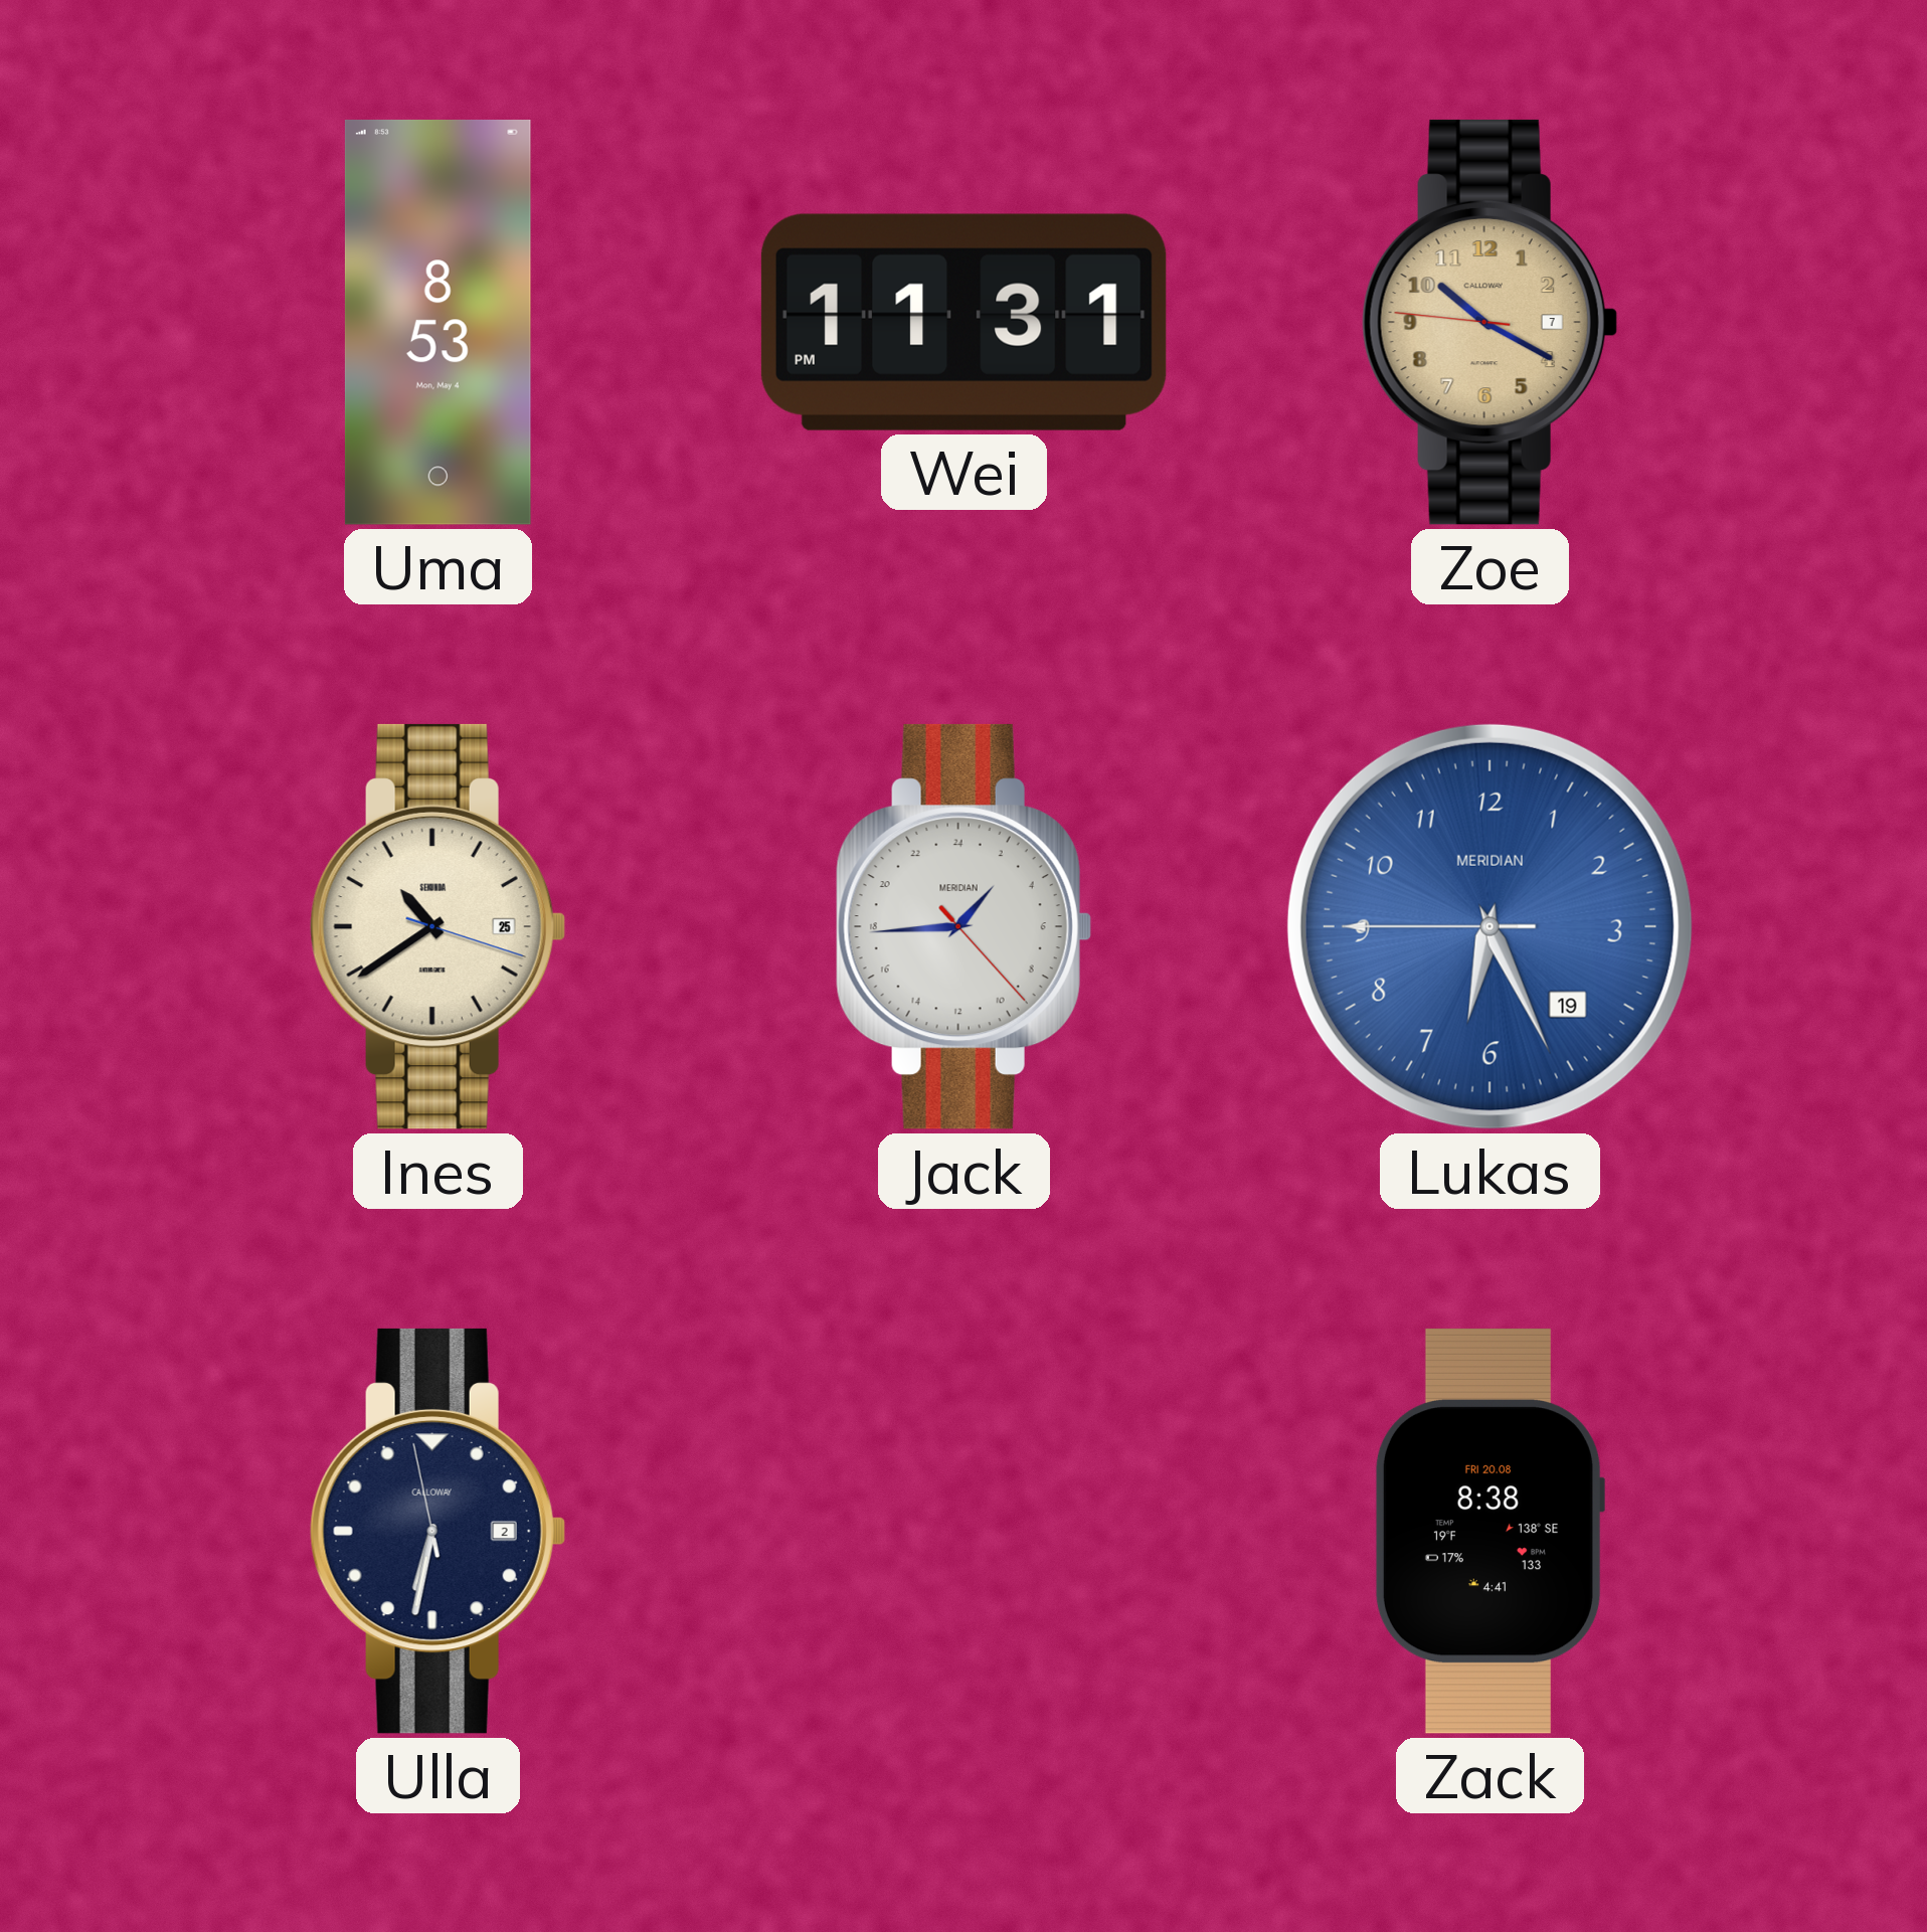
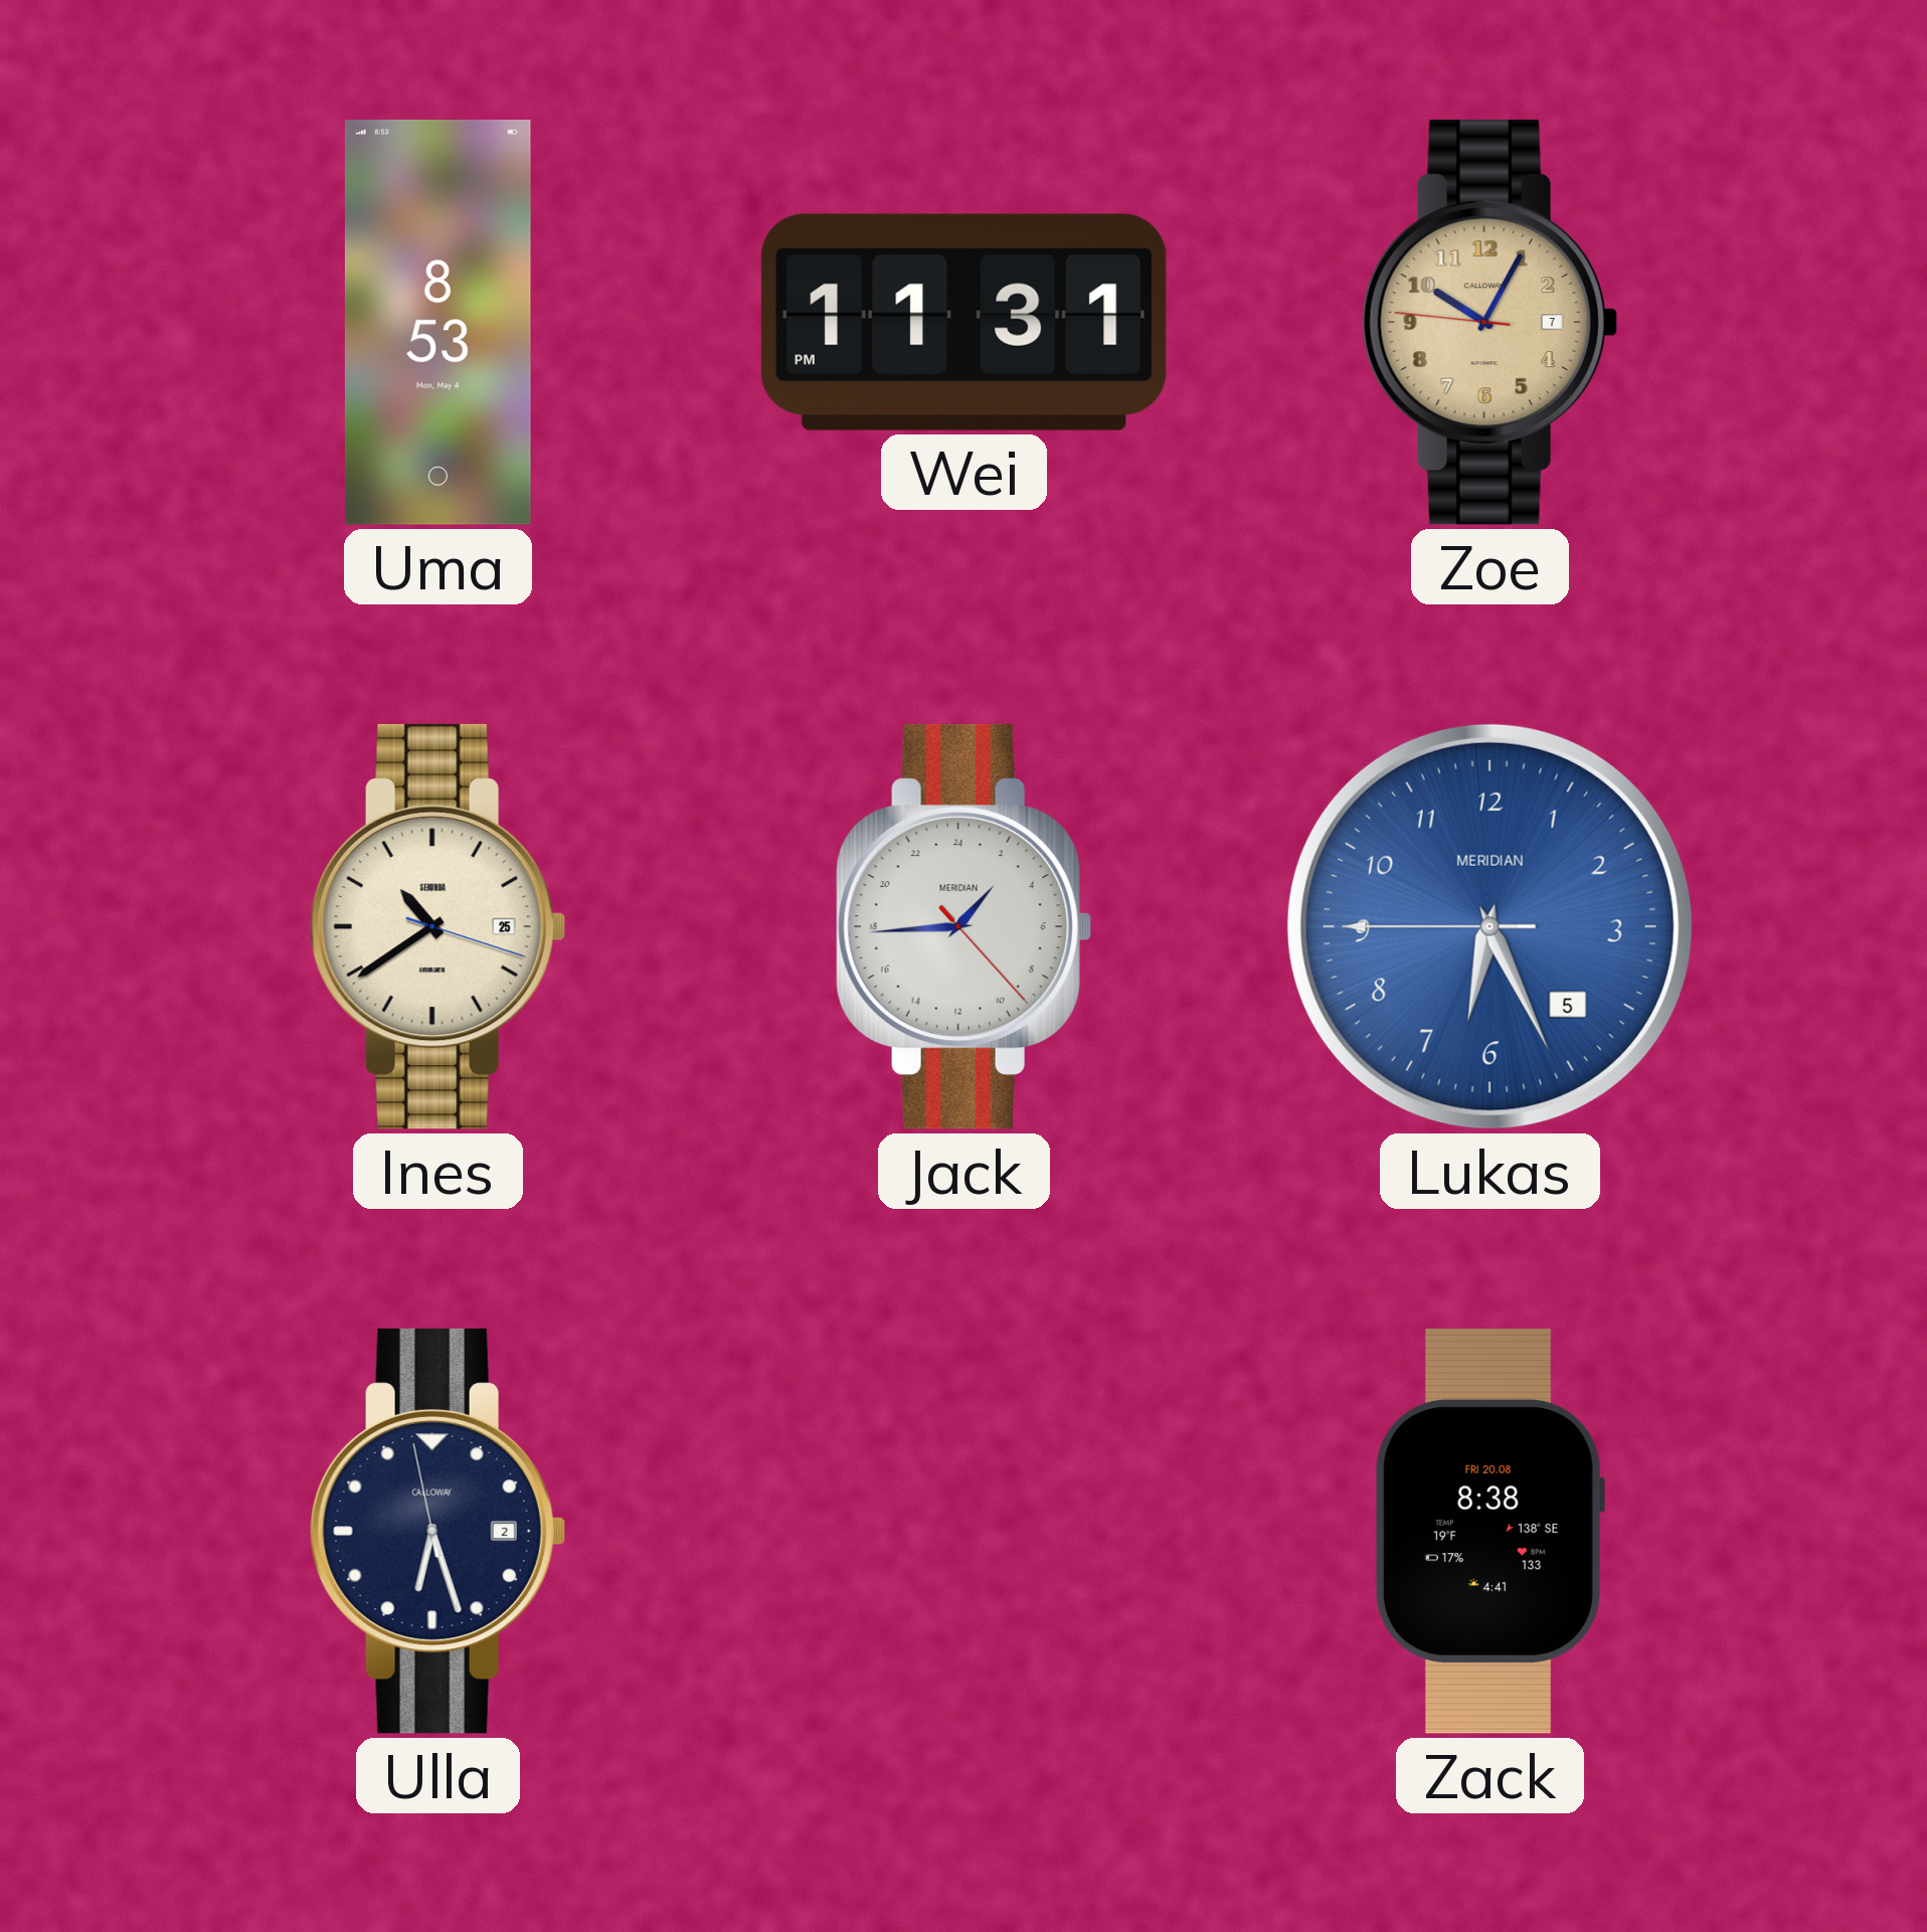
Zoe: 10:19 -> 10:04 (1490, 322)
Lukas date: 19 -> 5 (1490, 926)
Ulla: 6:31 -> 6:26 (437, 1531)
